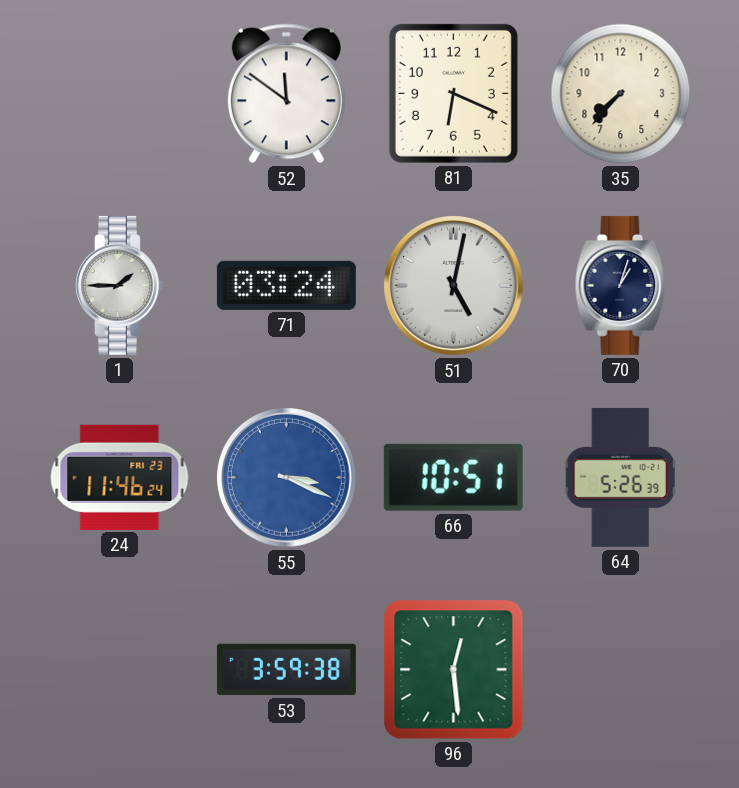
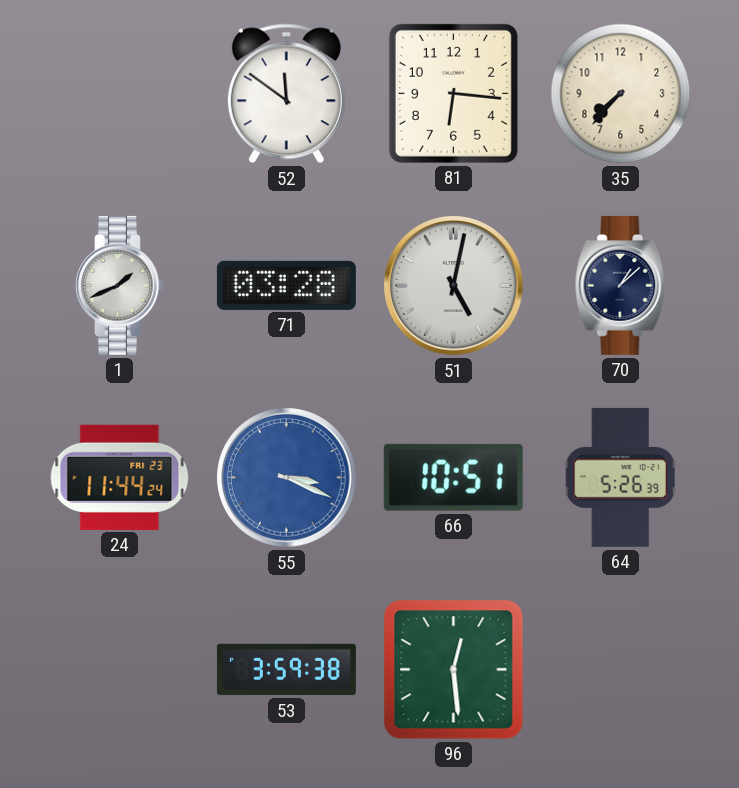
81: 6:19 -> 6:16 (453, 93)
1: 1:45 -> 1:41 (120, 285)
71: 03:24 -> 03:28 (286, 285)
70: 1:03 -> 1:08 (621, 285)
24: 11:46 -> 11:44 (120, 477)
